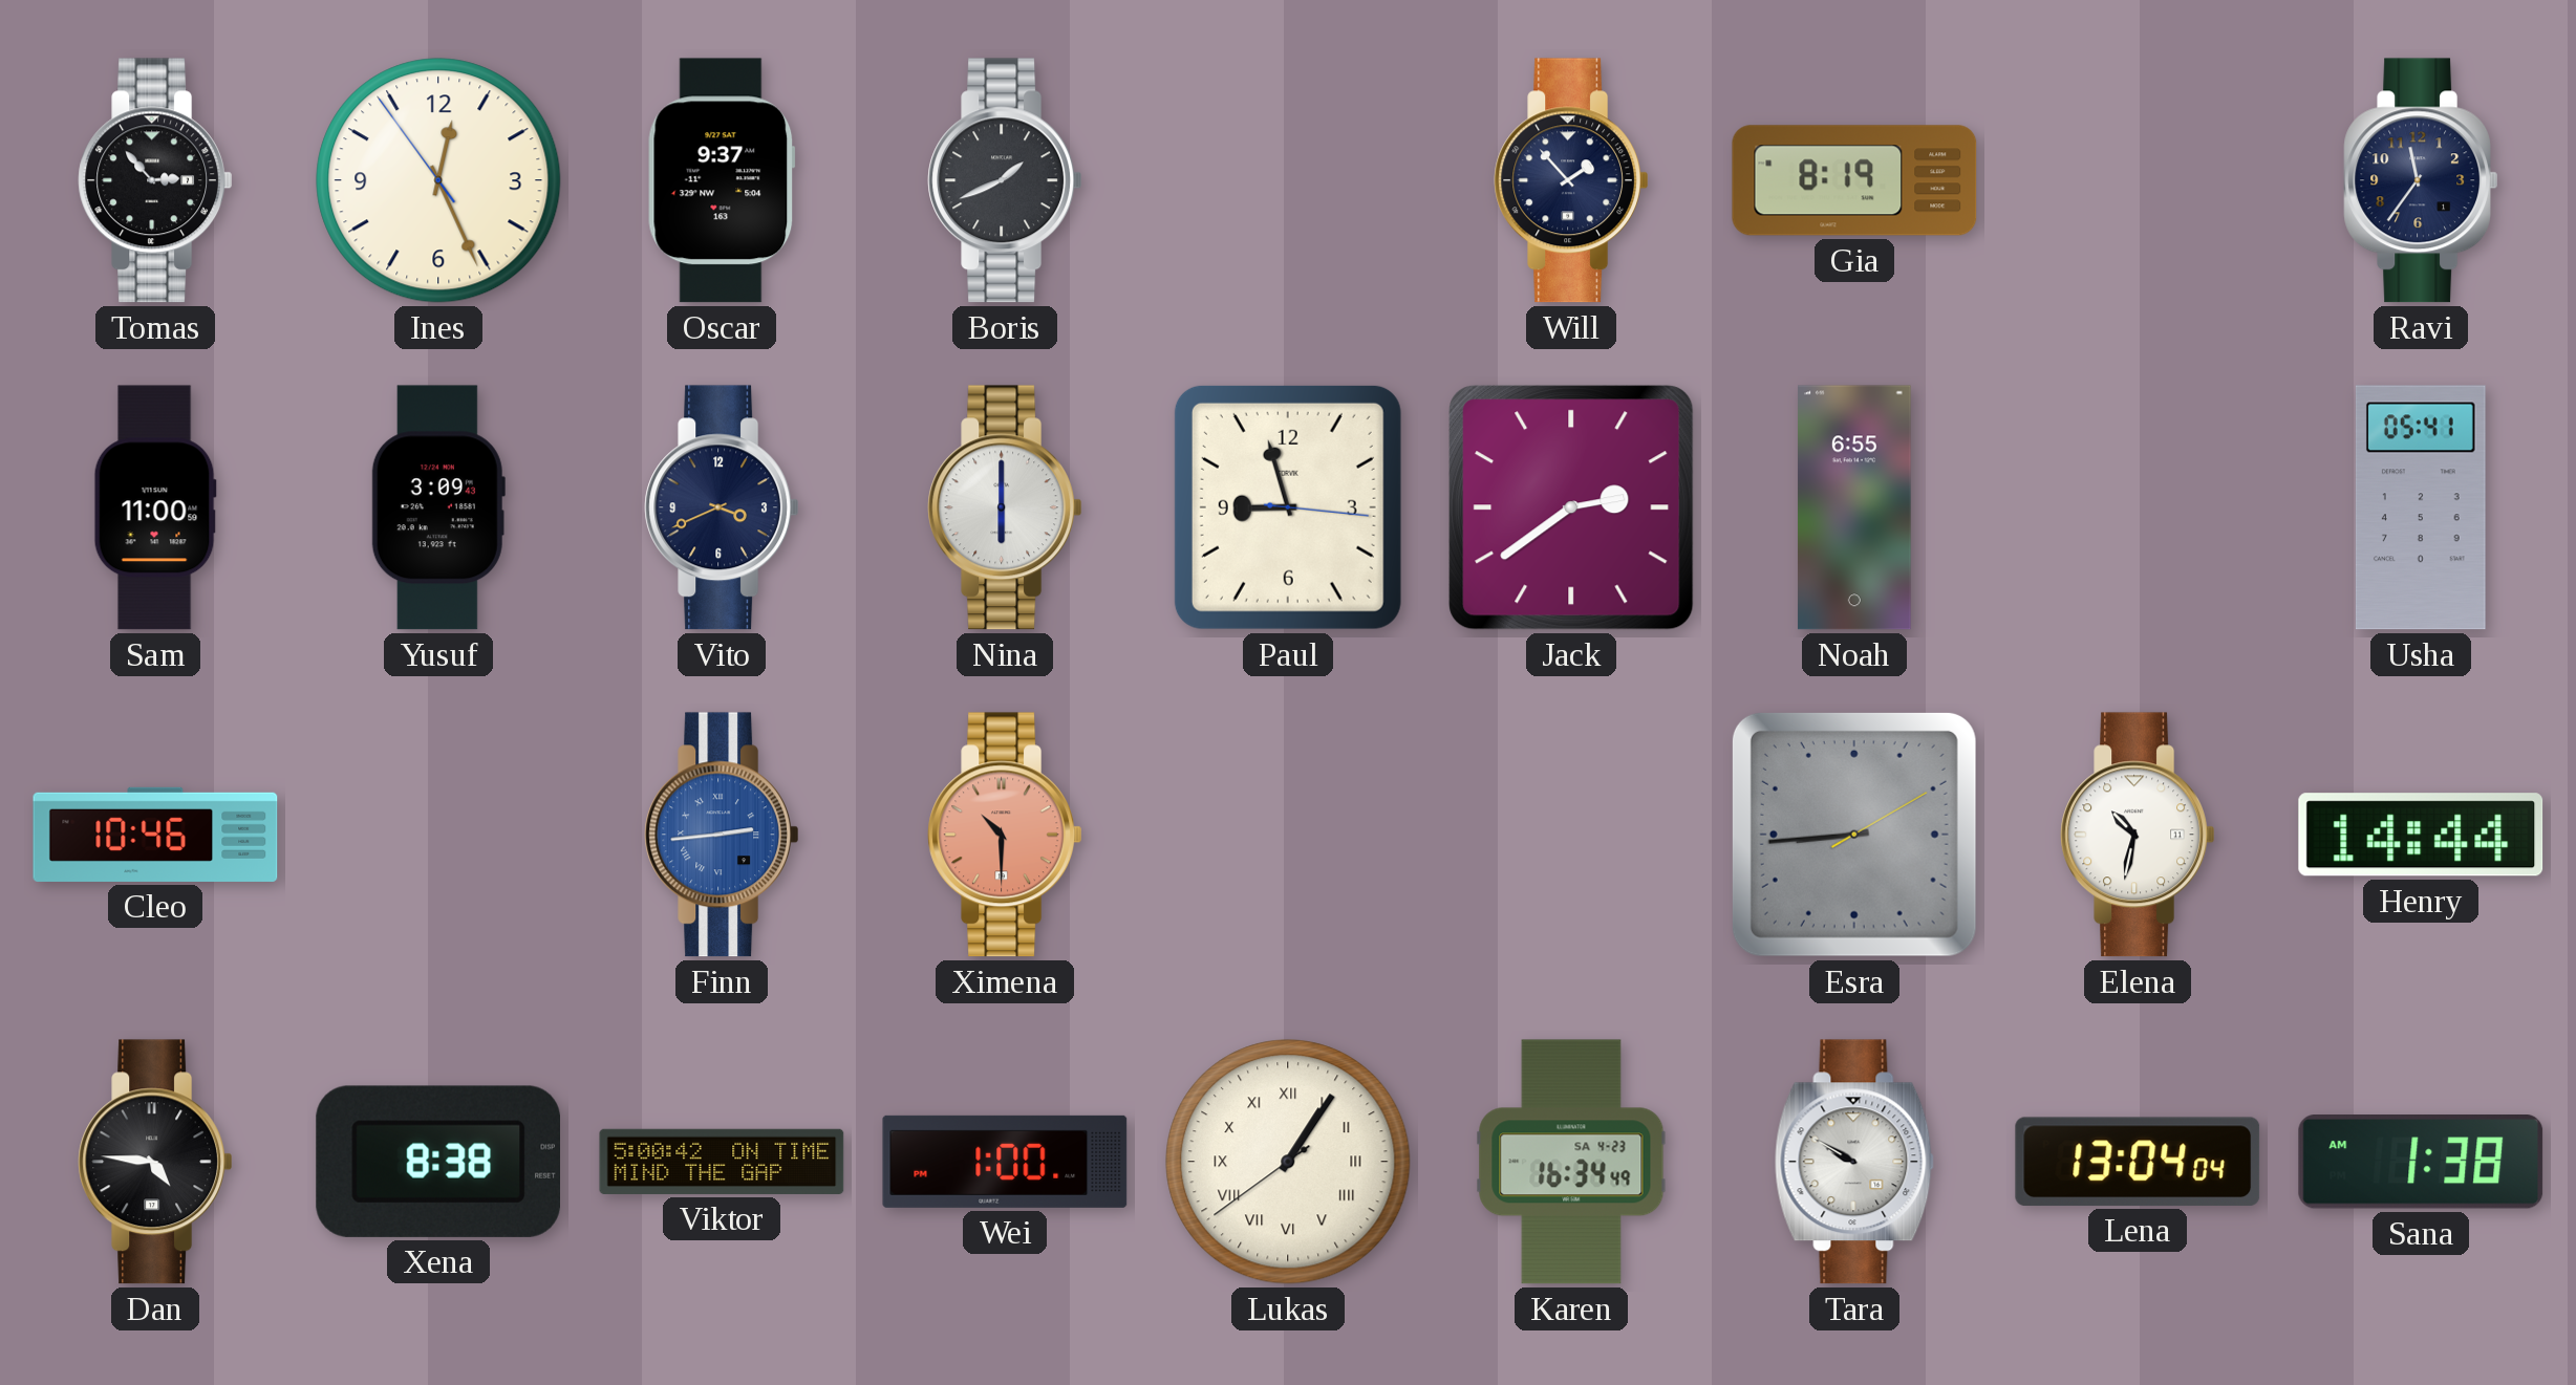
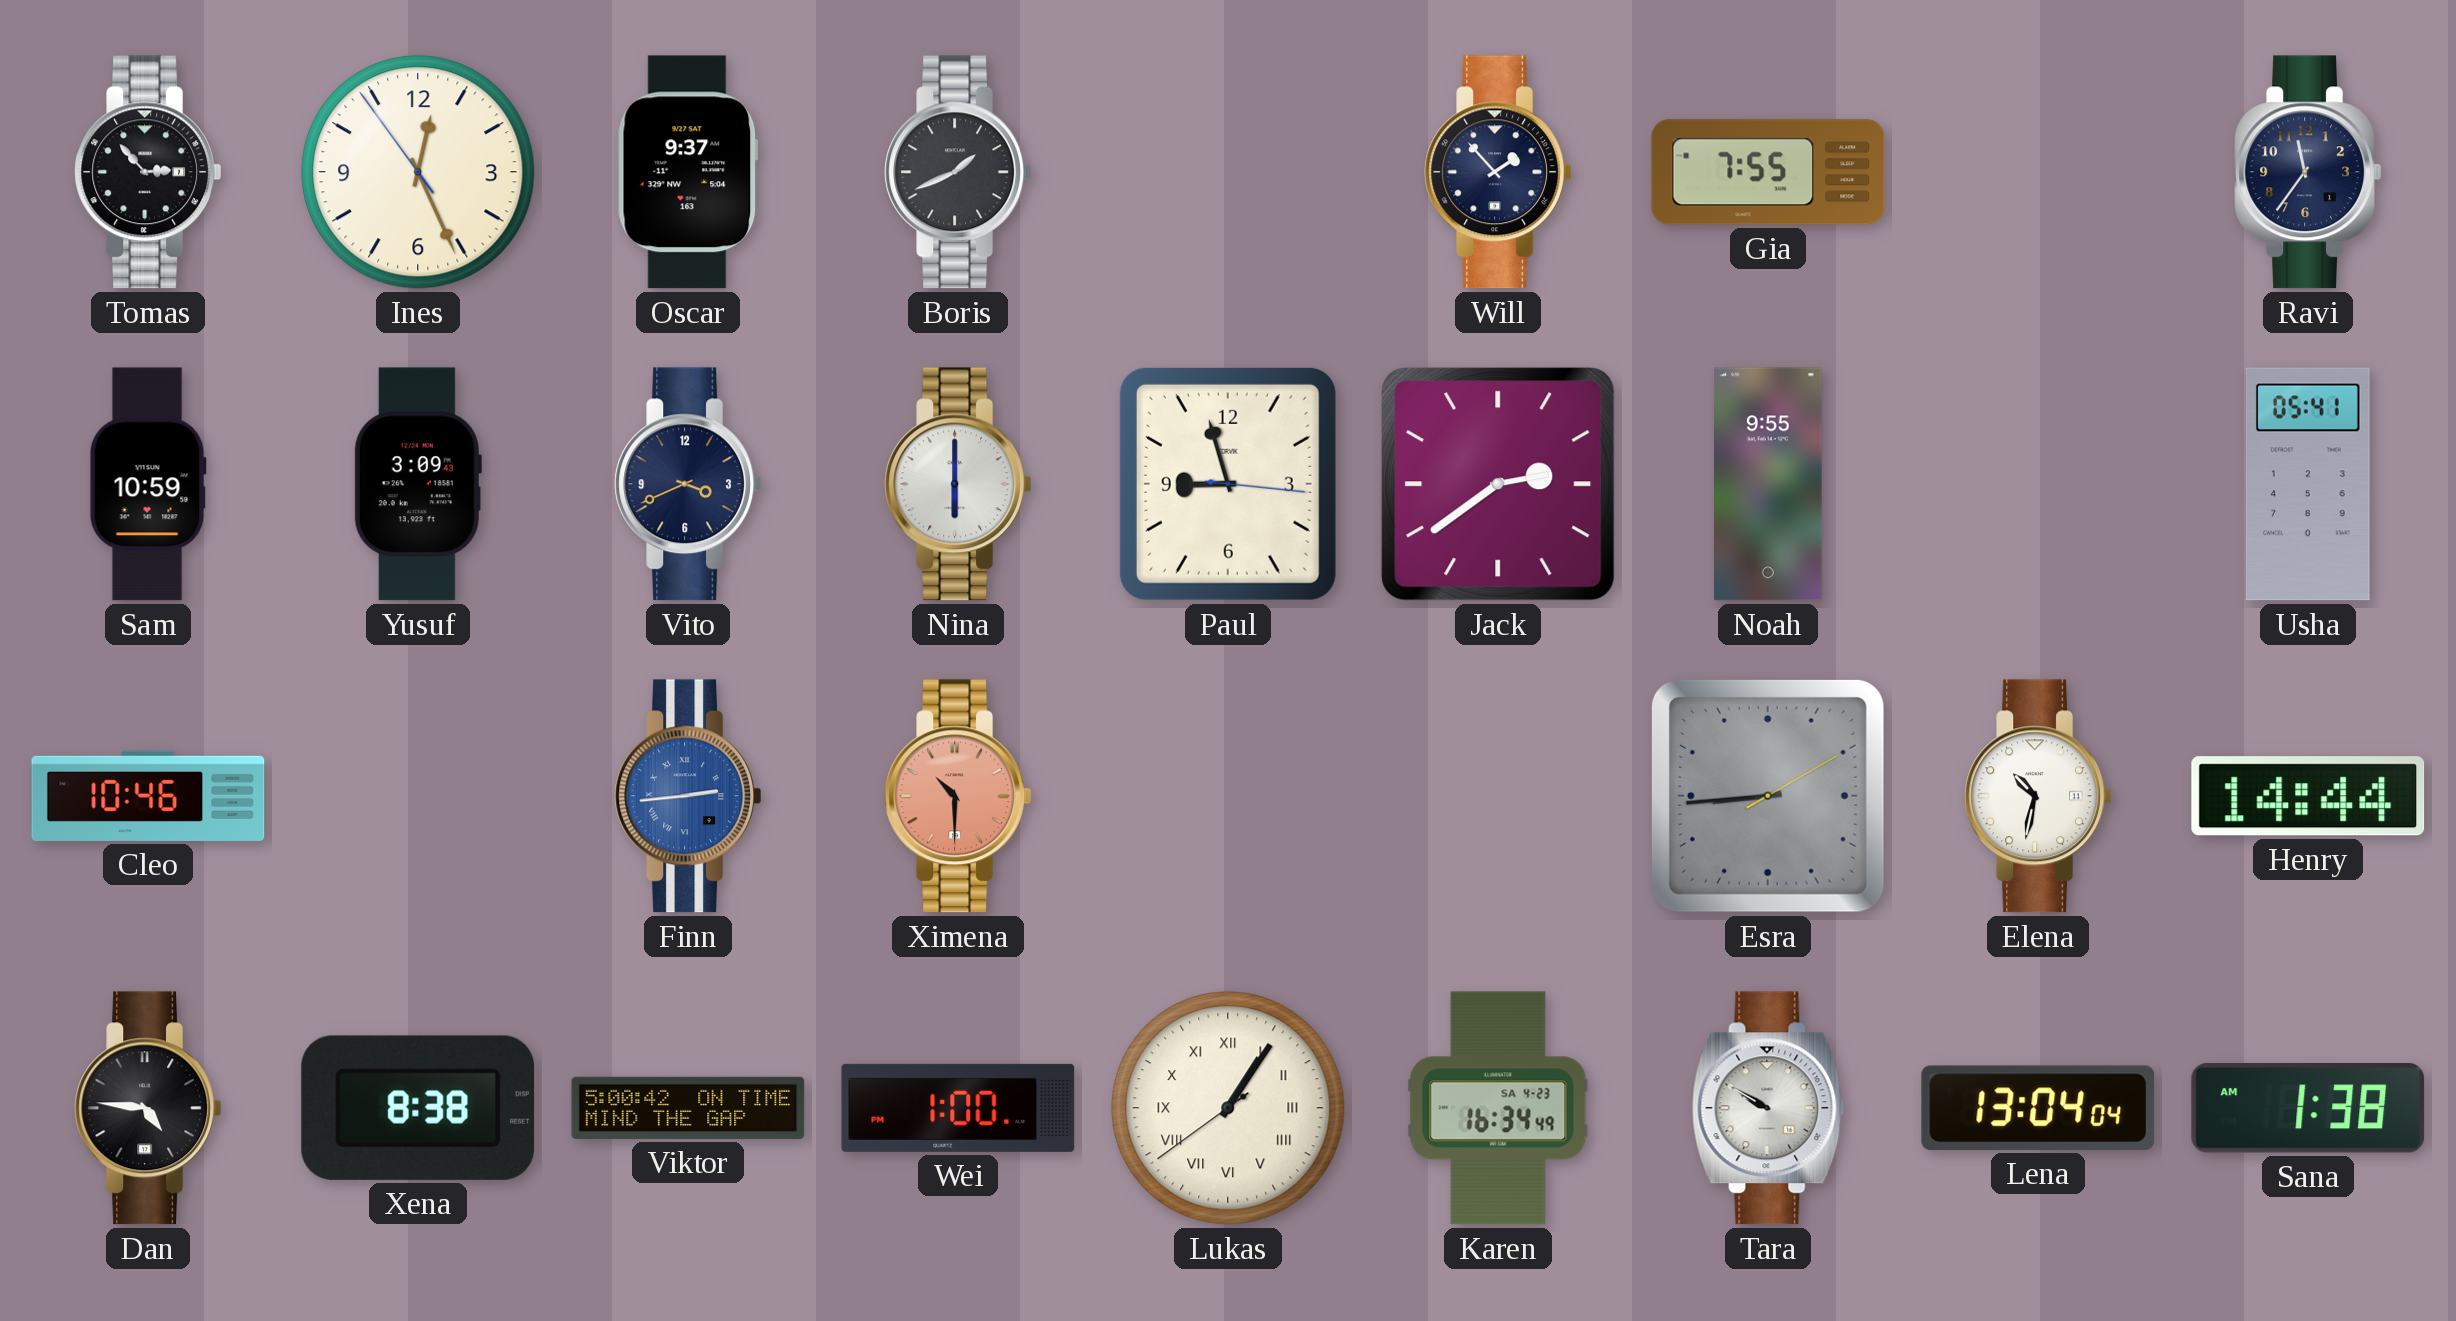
Gia: 8:19 -> 7:55 (1768, 172)
Sam: 11:00 -> 10:59 (148, 484)
Noah: 6:55 -> 9:55 (1768, 484)
